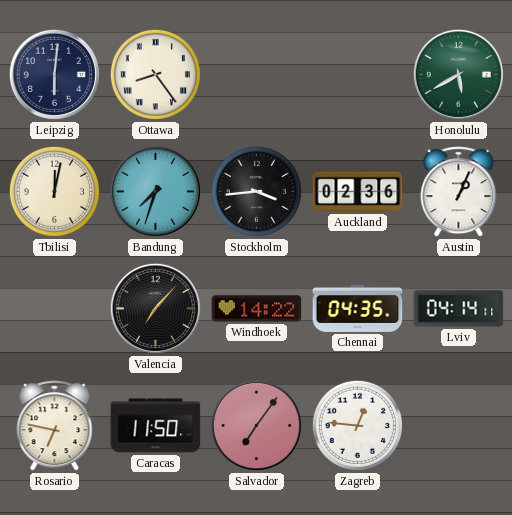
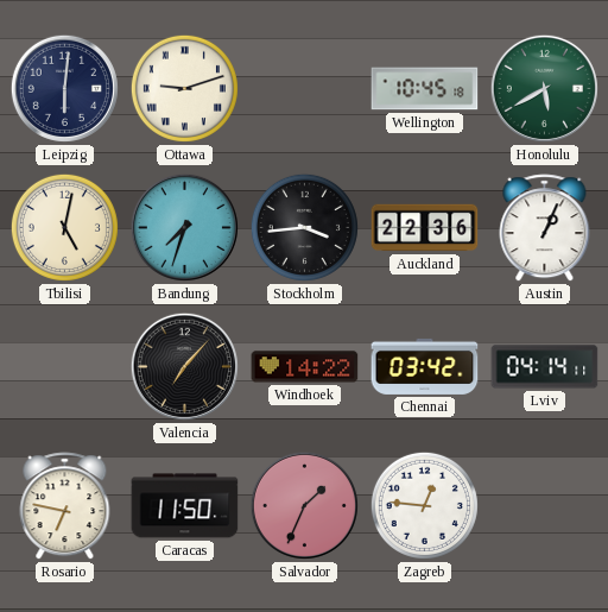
Ottawa: 8:24 -> 9:12 (184, 88)
Wellington: none -> 10:45 (425, 89)
Tbilisi: 12:02 -> 5:02 (64, 227)
Auckland: 02:36 -> 22:36 (425, 228)
Chennai: 04:35 -> 03:42 (425, 366)
Salvador: 7:06 -> 1:34 (304, 505)
